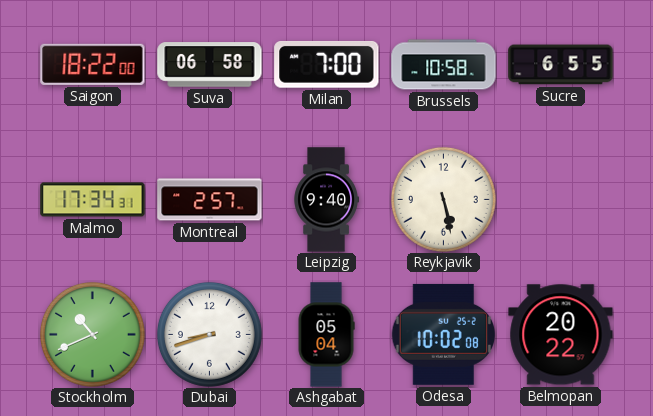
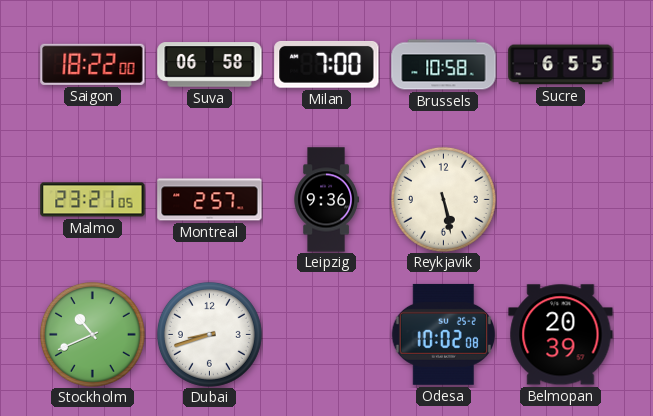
Malmo: 17:34 -> 23:21 (93, 200)
Leipzig: 9:40 -> 9:36 (326, 200)
Ashgabat: 05:04 -> none (326, 335)
Belmopan: 20:22 -> 20:39 (561, 335)
